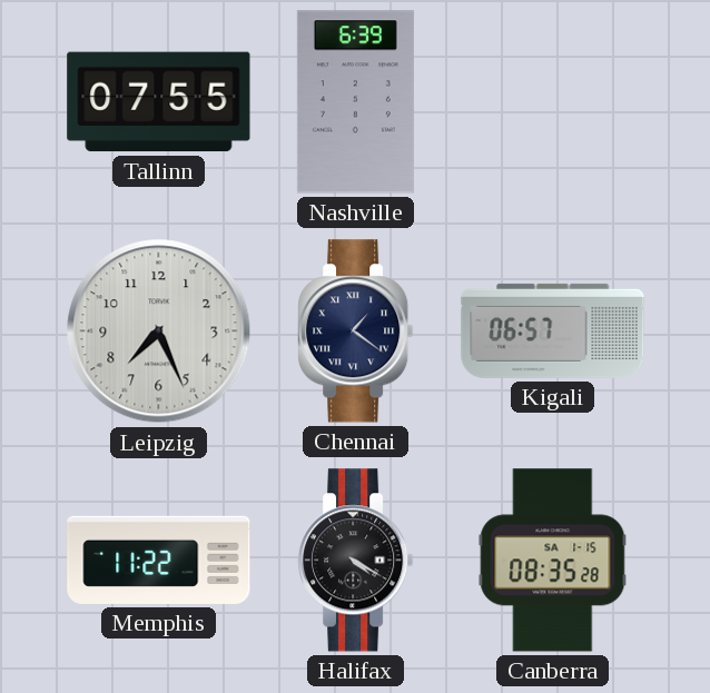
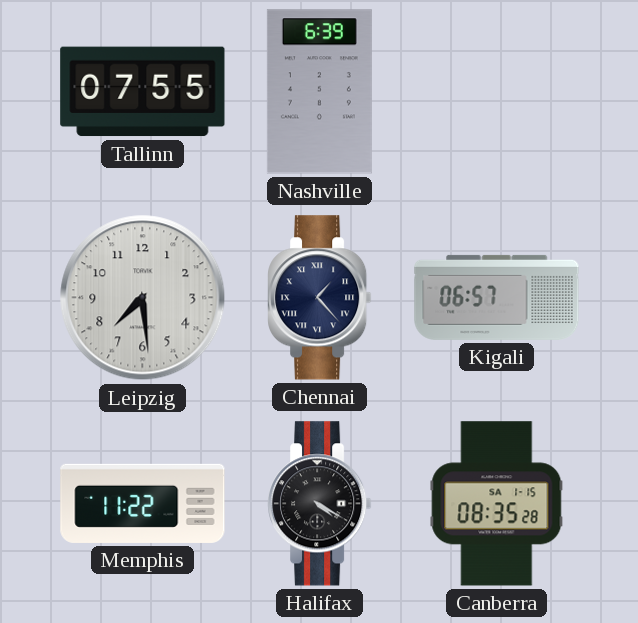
Leipzig: 7:26 -> 7:29 (143, 298)
Chennai: 1:21 -> 1:23 (320, 298)
